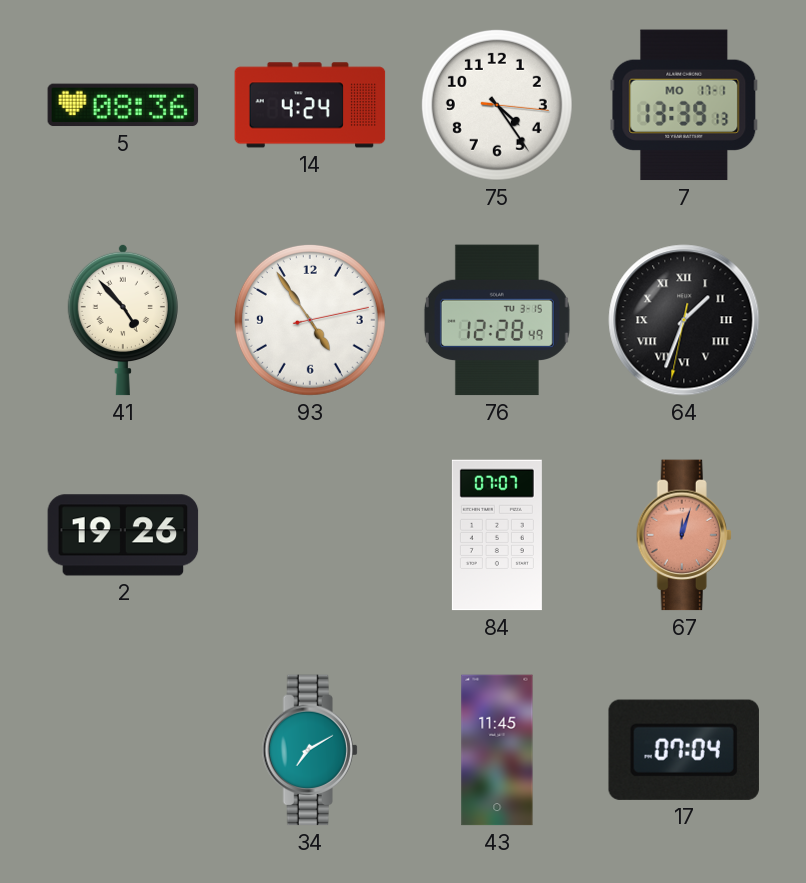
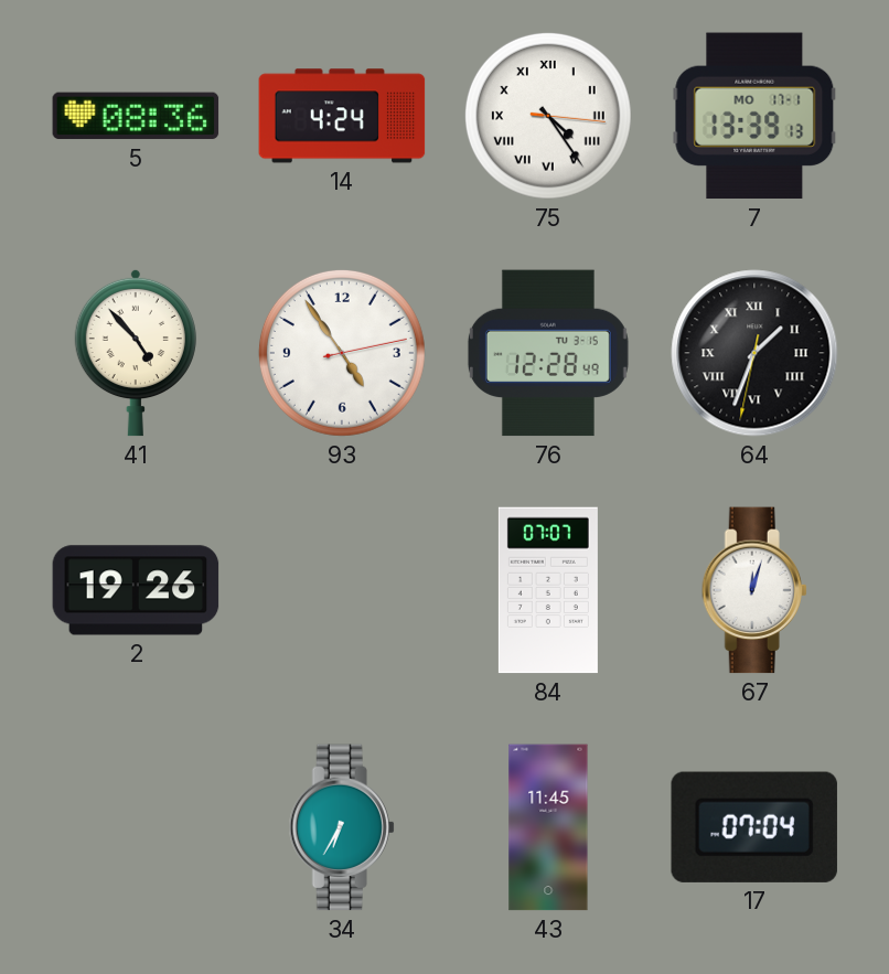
75 numerals: Arabic -> Roman (548, 116)
67 dial: salmon -> white (754, 590)
34: 7:10 -> 6:35 (342, 827)
